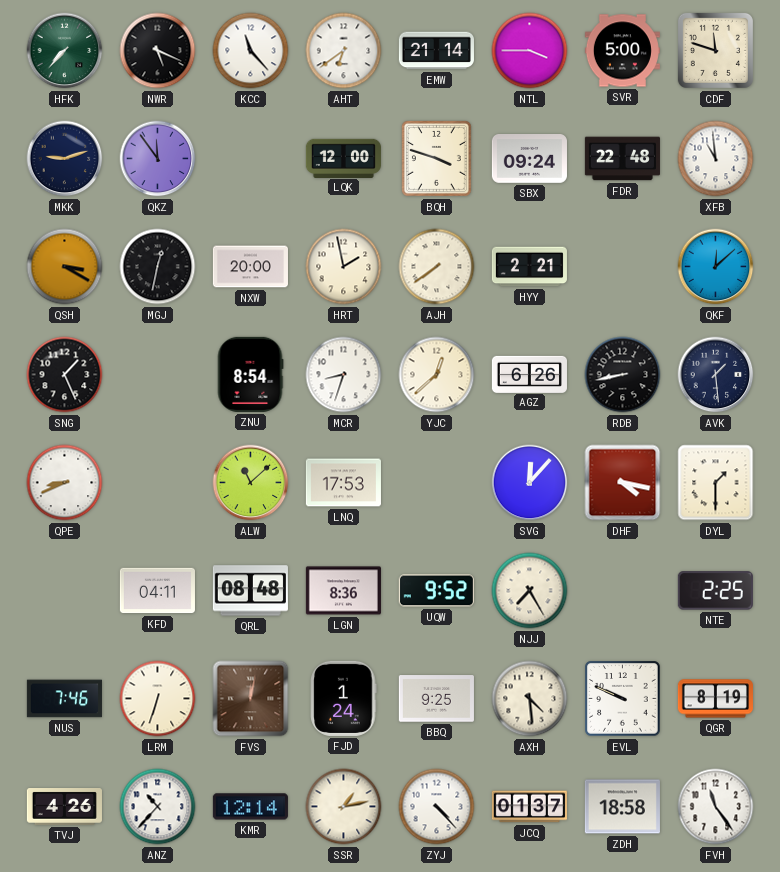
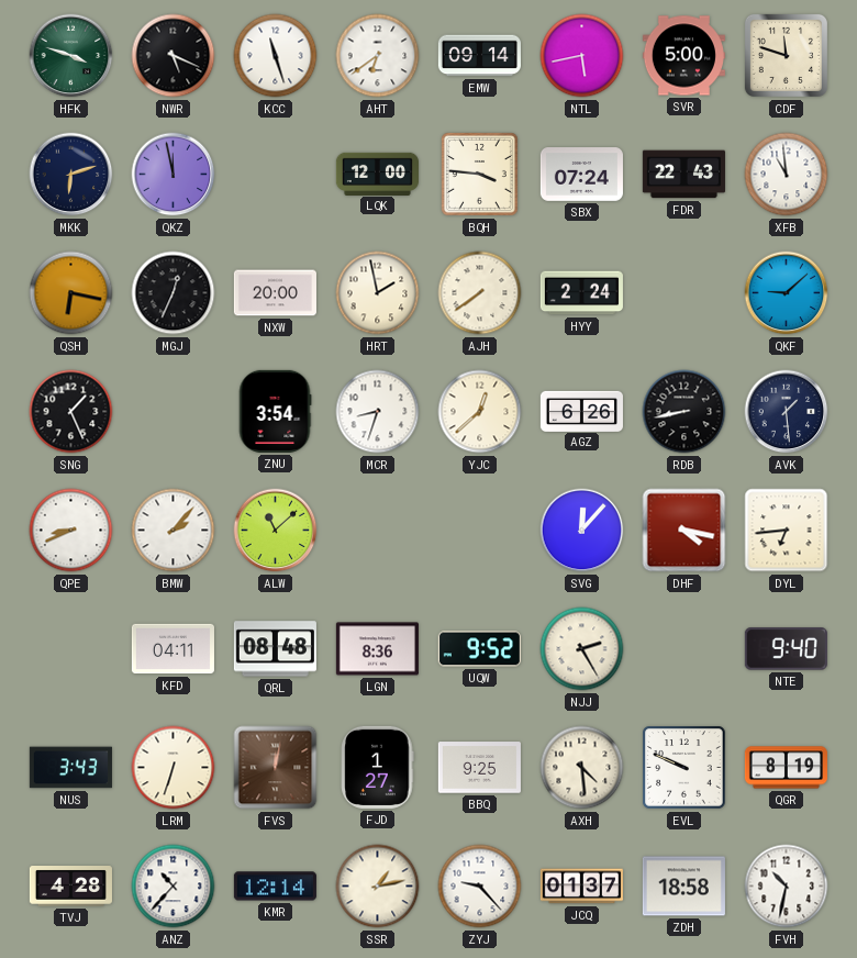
HFK: 7:37 -> 3:48 (71, 56)
KCC: 11:23 -> 11:27 (276, 56)
EMW: 21:14 -> 09:14 (479, 56)
NTL: 3:45 -> 5:43 (582, 56)
MKK: 9:12 -> 6:12 (71, 175)
QKZ: 11:54 -> 11:58 (174, 175)
BQH: 3:48 -> 3:46 (479, 174)
SBX: 09:24 -> 07:24 (581, 175)
FDR: 22:48 -> 22:43 (683, 175)
QSH: 3:20 -> 6:17 (71, 293)
MGJ: 12:32 -> 12:34 (174, 293)
HYY: 2:21 -> 2:24 (581, 293)
QKF: 12:08 -> 9:08 (787, 293)
ZNU: 8:54 -> 3:54 (275, 411)
BMW: none -> 2:07 (174, 531)
LNQ: 17:53 -> none (343, 483)
DYL: 1:30 -> 6:44 (787, 531)
NJJ: 7:25 -> 2:25 (582, 649)
NTE: 2:25 -> 9:40 (786, 649)
NUS: 7:46 -> 3:43 (70, 768)
FJD: 1:24 -> 1:27 (378, 767)
TVJ: 4:26 -> 4:28 (70, 887)
ZYJ: 4:23 -> 9:23 (480, 887)
FVH: 11:24 -> 10:32 (787, 887)
